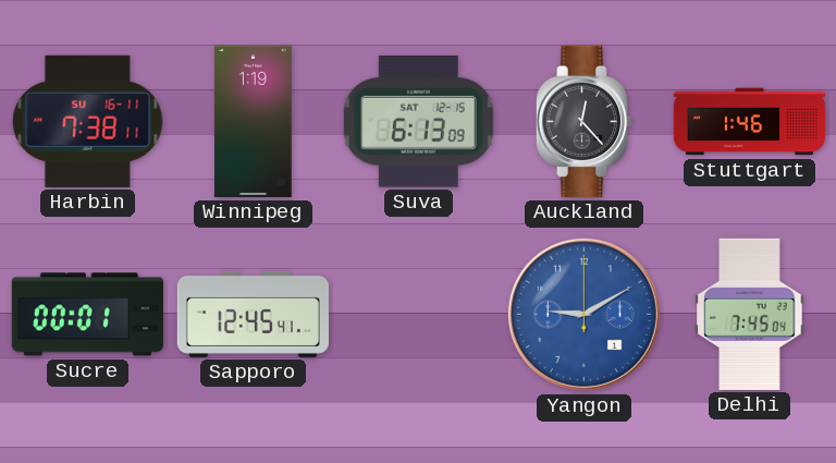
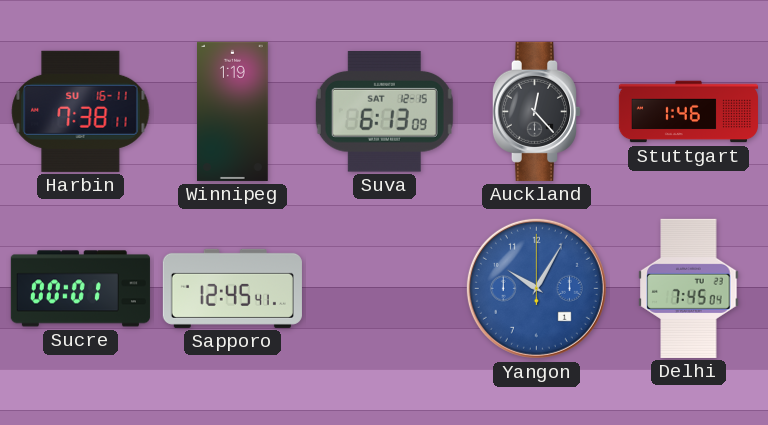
Yangon: 9:10 -> 10:05 (536, 288)
